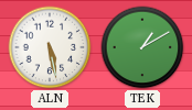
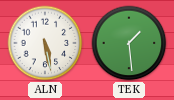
TEK: 1:10 -> 1:29 (129, 43)
